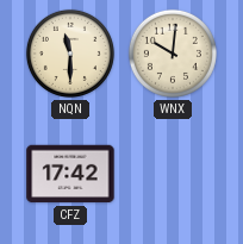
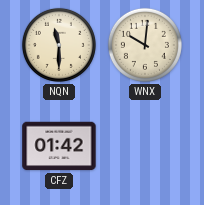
CFZ: 17:42 -> 01:42 (59, 146)
